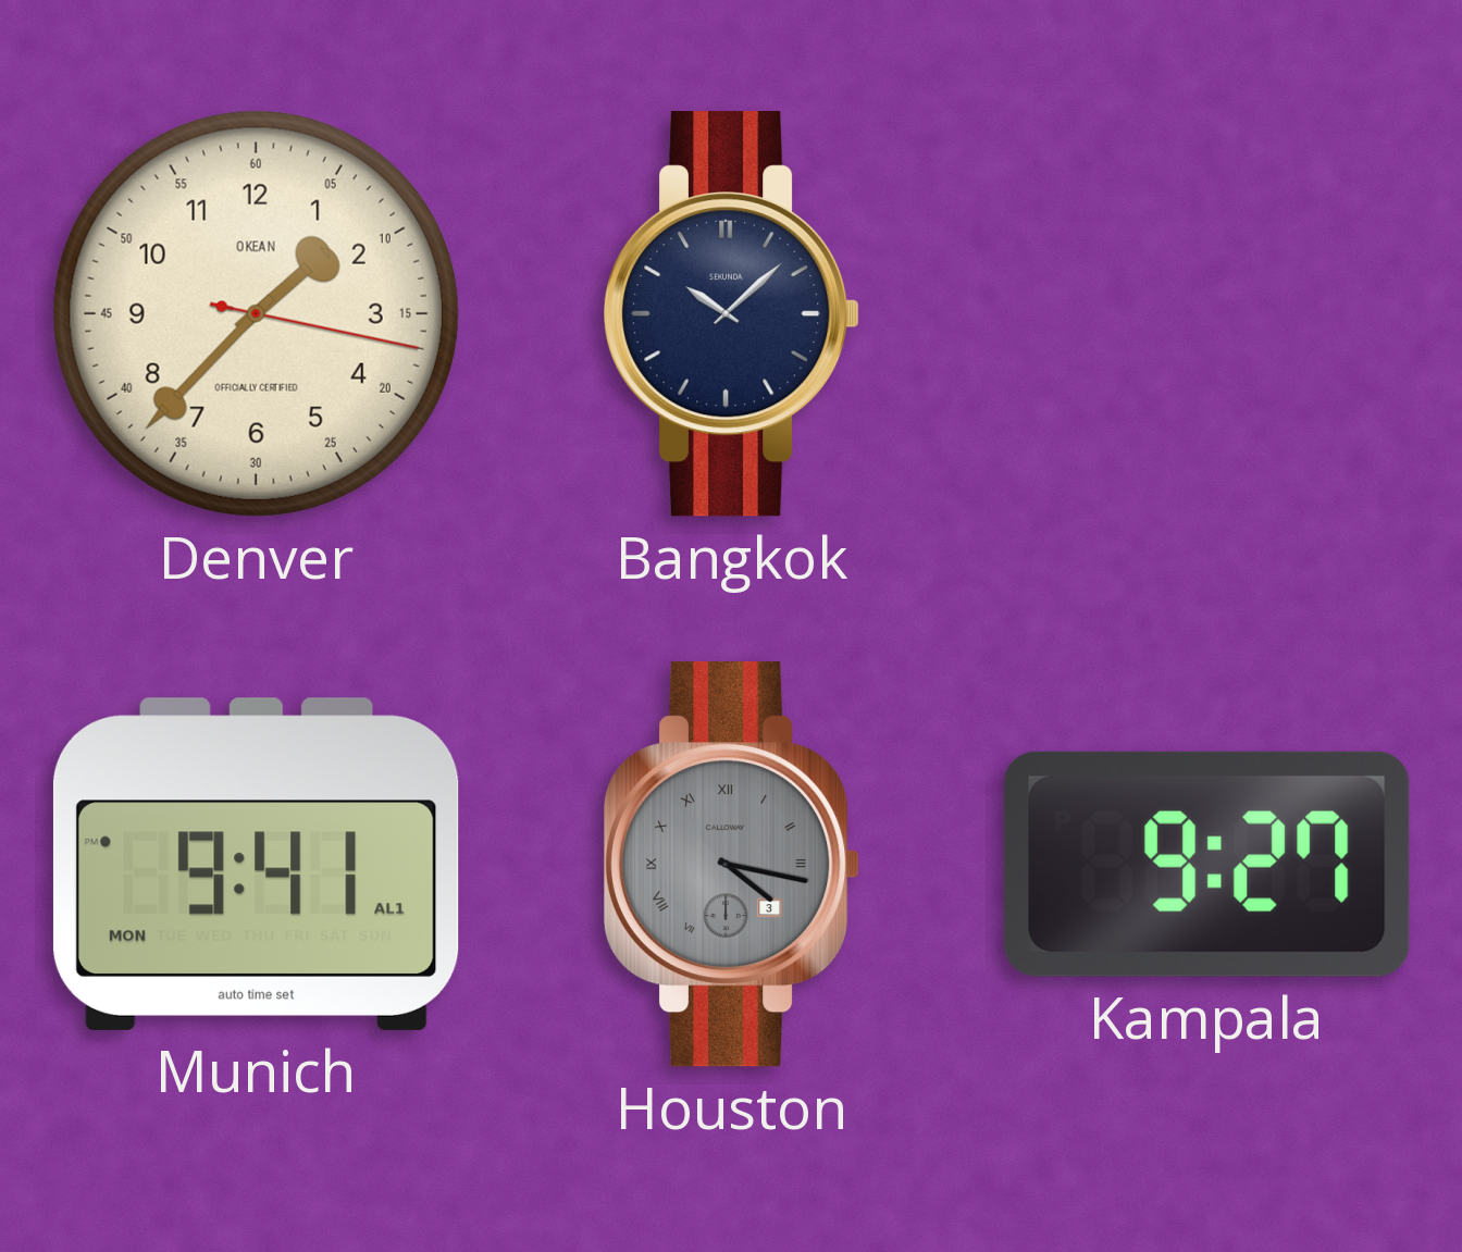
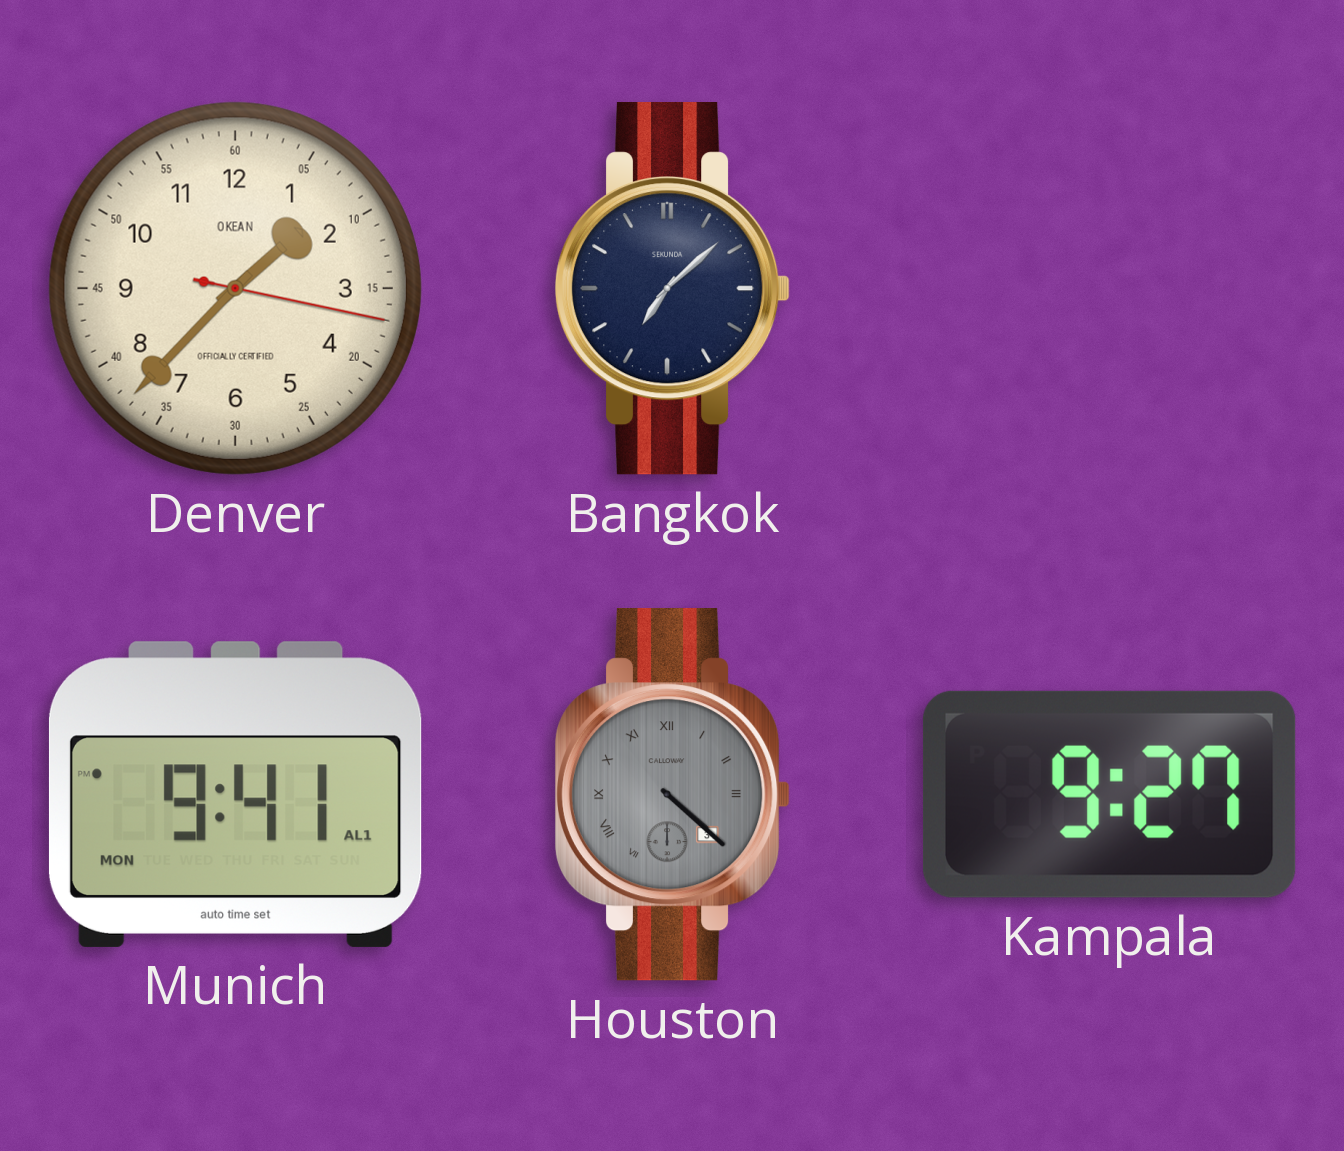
Bangkok: 10:08 -> 7:08 (673, 289)
Houston: 4:17 -> 4:22 (673, 795)
